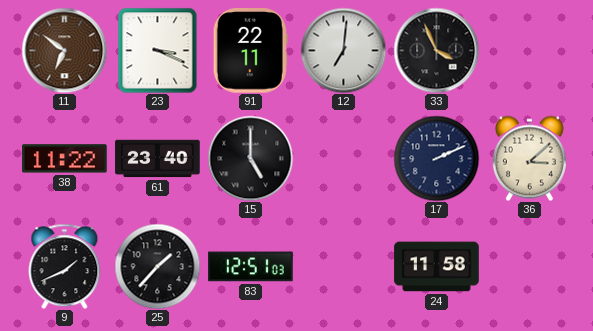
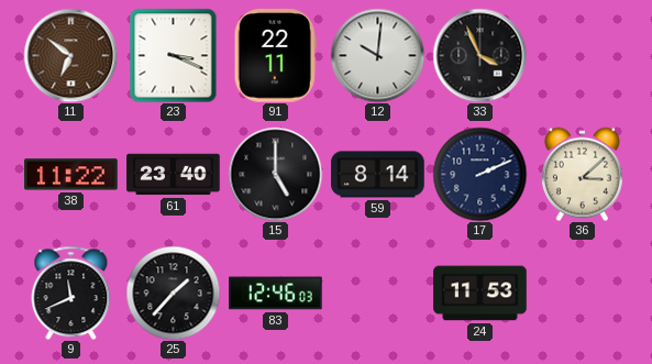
12: 7:01 -> 10:01 (377, 55)
59: none -> 8:14 (378, 175)
9: 1:41 -> 11:41 (71, 293)
83: 12:51 -> 12:46 (276, 294)
24: 11:58 -> 11:53 (480, 294)
